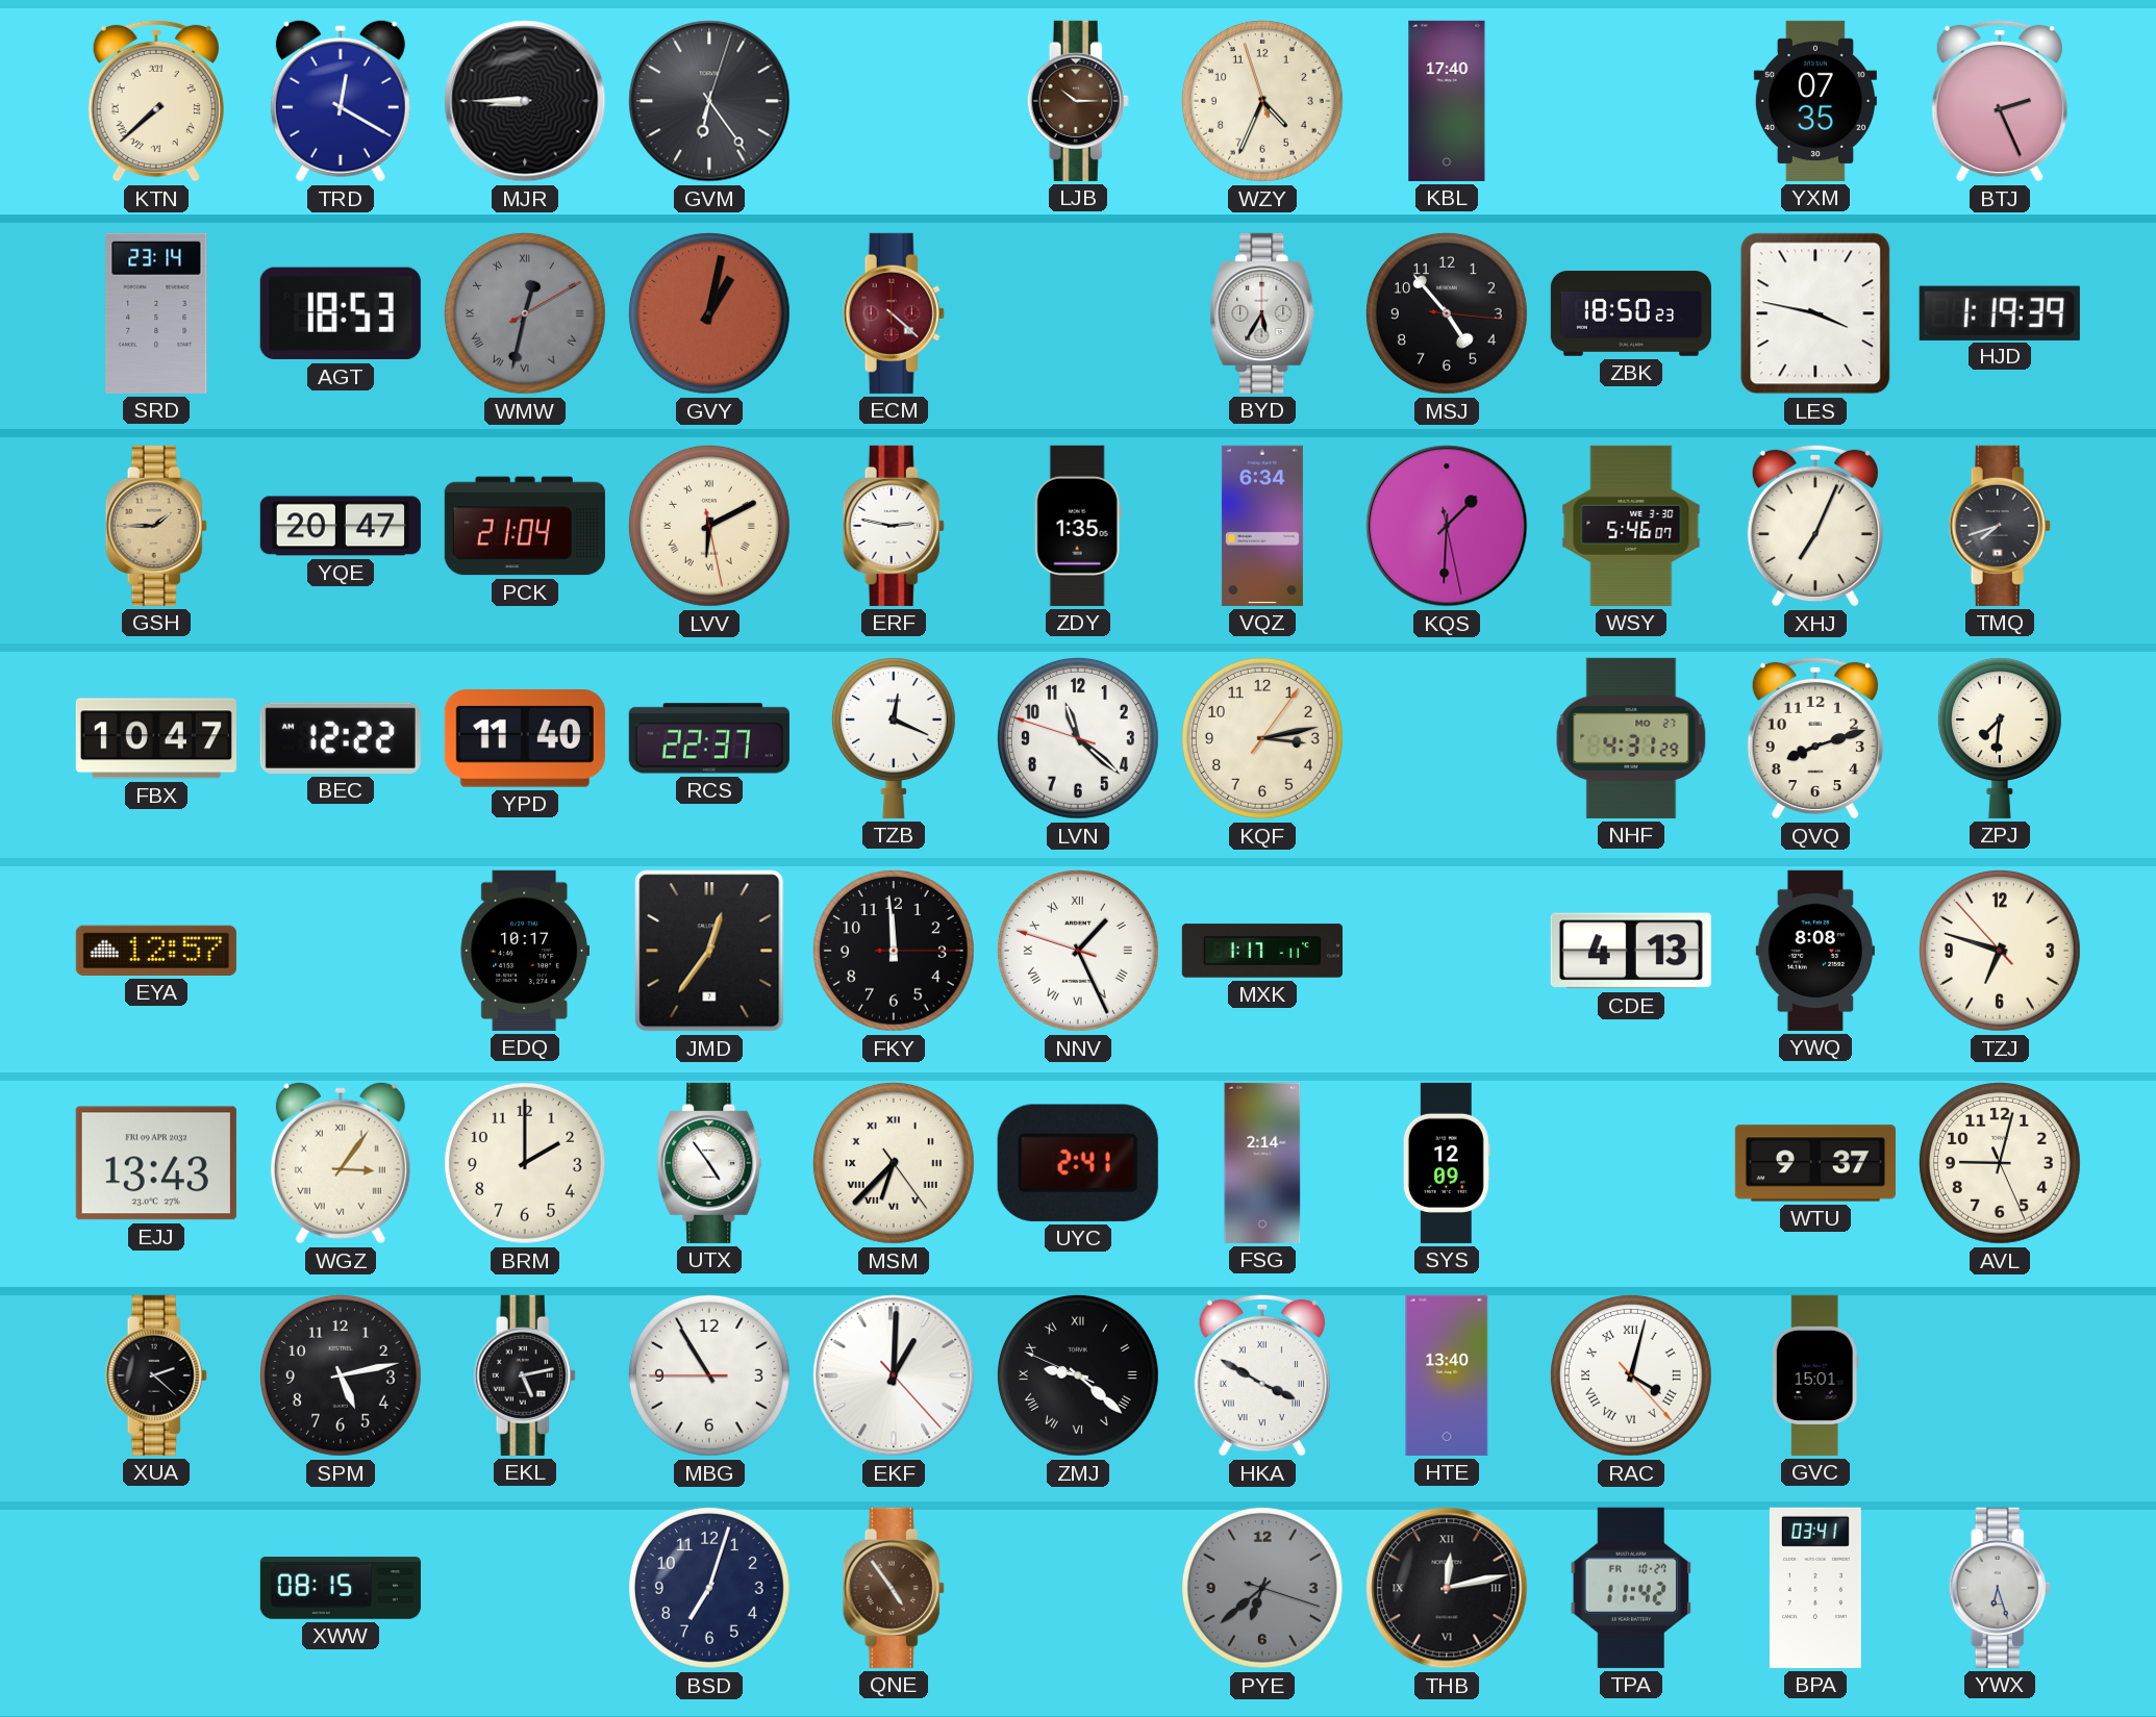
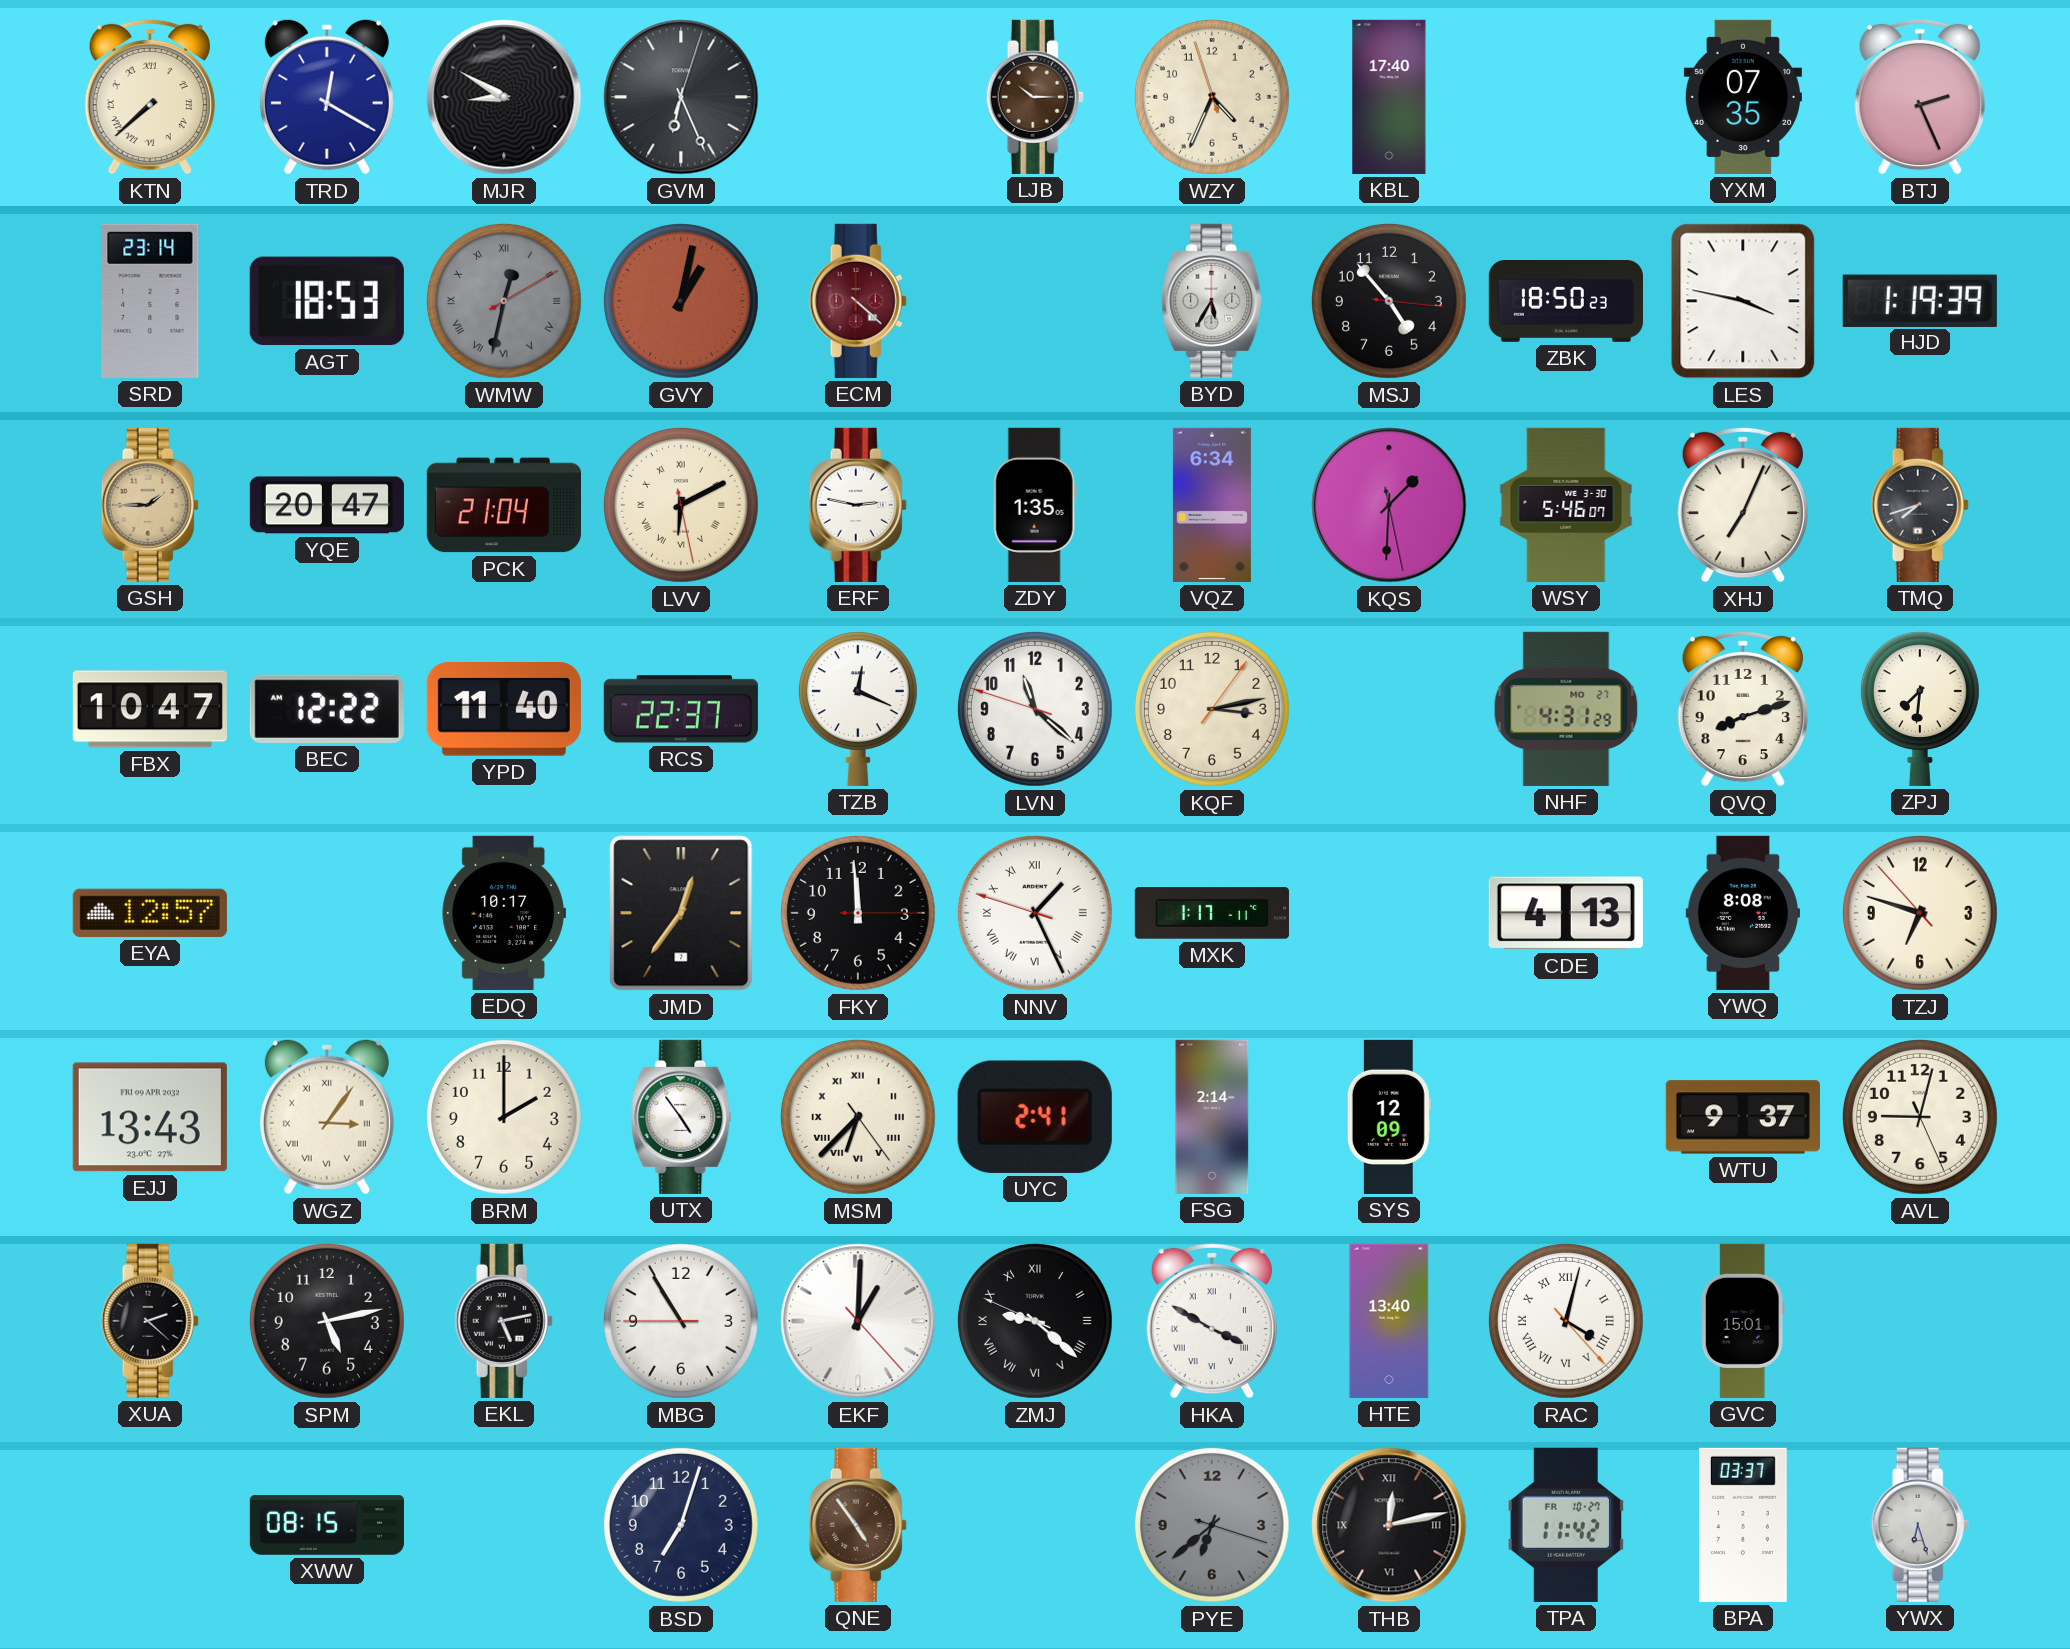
MJR: 8:45 -> 8:50 (504, 97)
GVM: 6:24 -> 6:26 (681, 97)
BPA: 03:41 -> 03:37 (1743, 1525)
